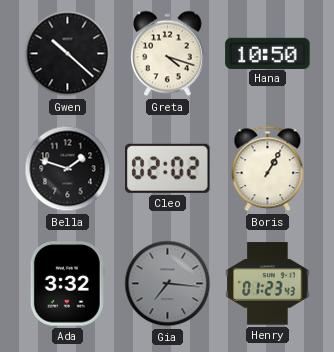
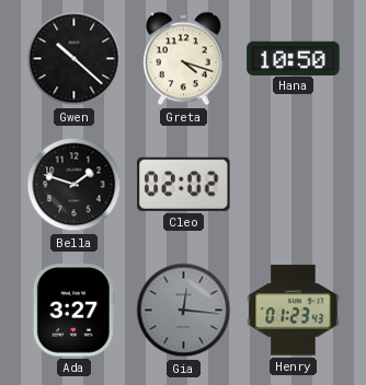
Boris: 1:05 -> none (268, 169)
Ada: 3:32 -> 3:27 (73, 311)
Gia: 7:16 -> 12:16 (184, 311)
